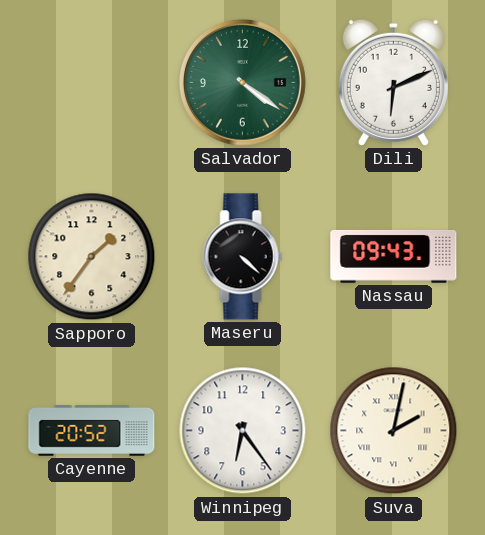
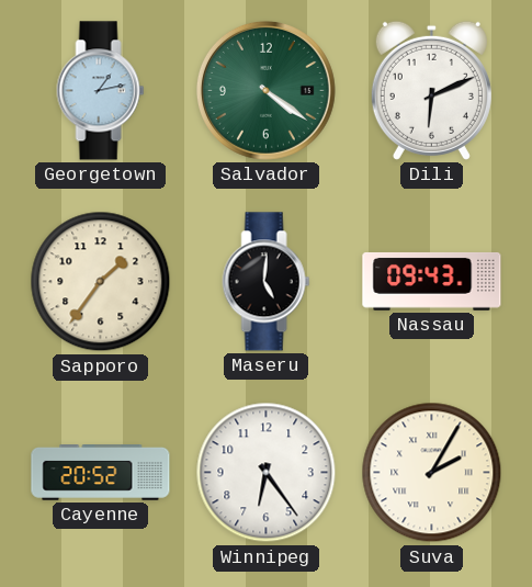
Georgetown: none -> 1:13 (101, 91)
Maseru: 4:22 -> 5:01 (267, 282)
Suva: 2:02 -> 2:05 (432, 473)
